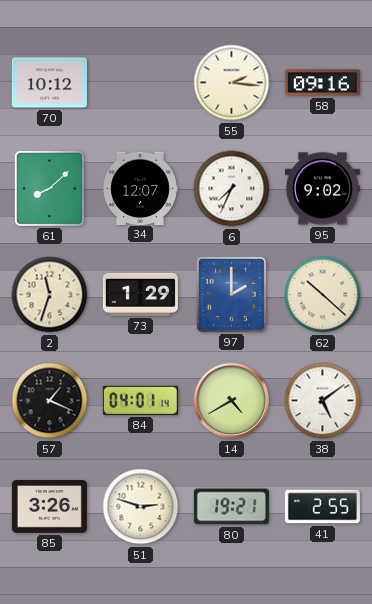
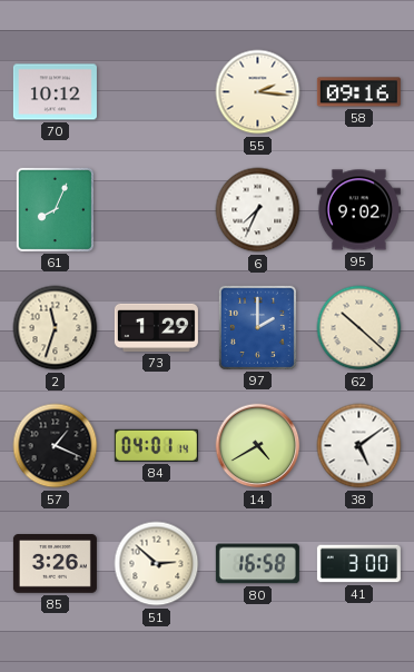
61: 8:08 -> 8:04 (55, 209)
34: 12:07 -> none (140, 188)
51: 2:48 -> 2:52 (157, 564)
80: 19:21 -> 16:58 (257, 564)
41: 2:55 -> 3:00 (358, 564)
